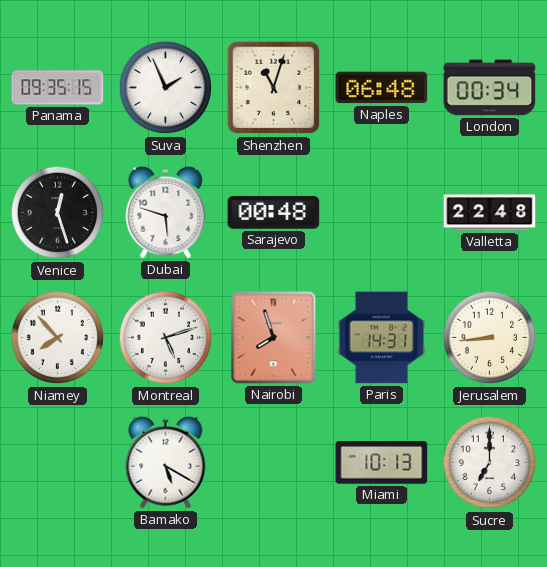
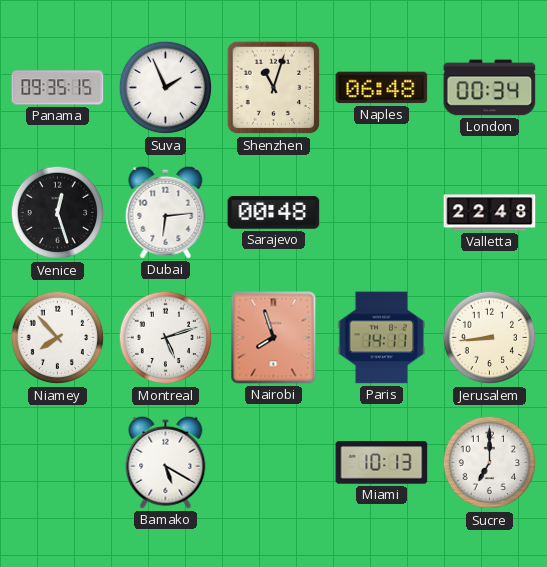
Dubai: 5:48 -> 6:14 (166, 212)
Paris: 14:31 -> 14:11 (382, 338)
